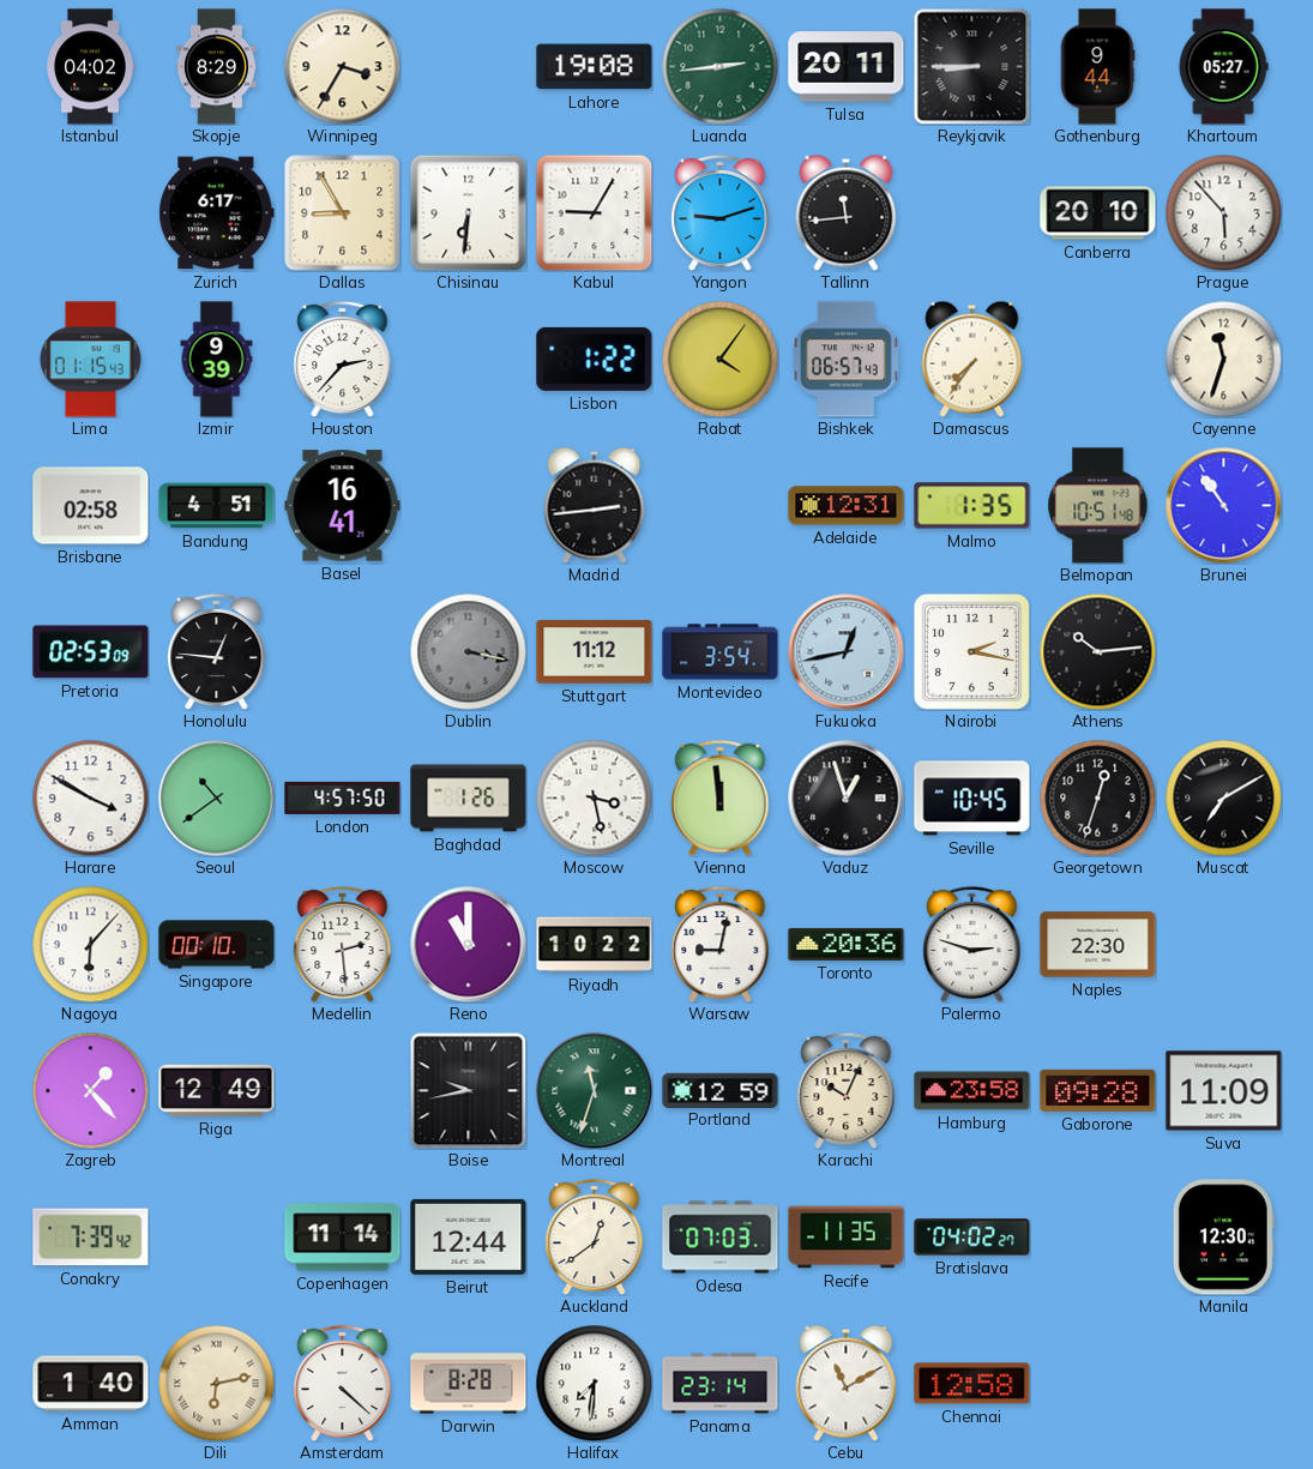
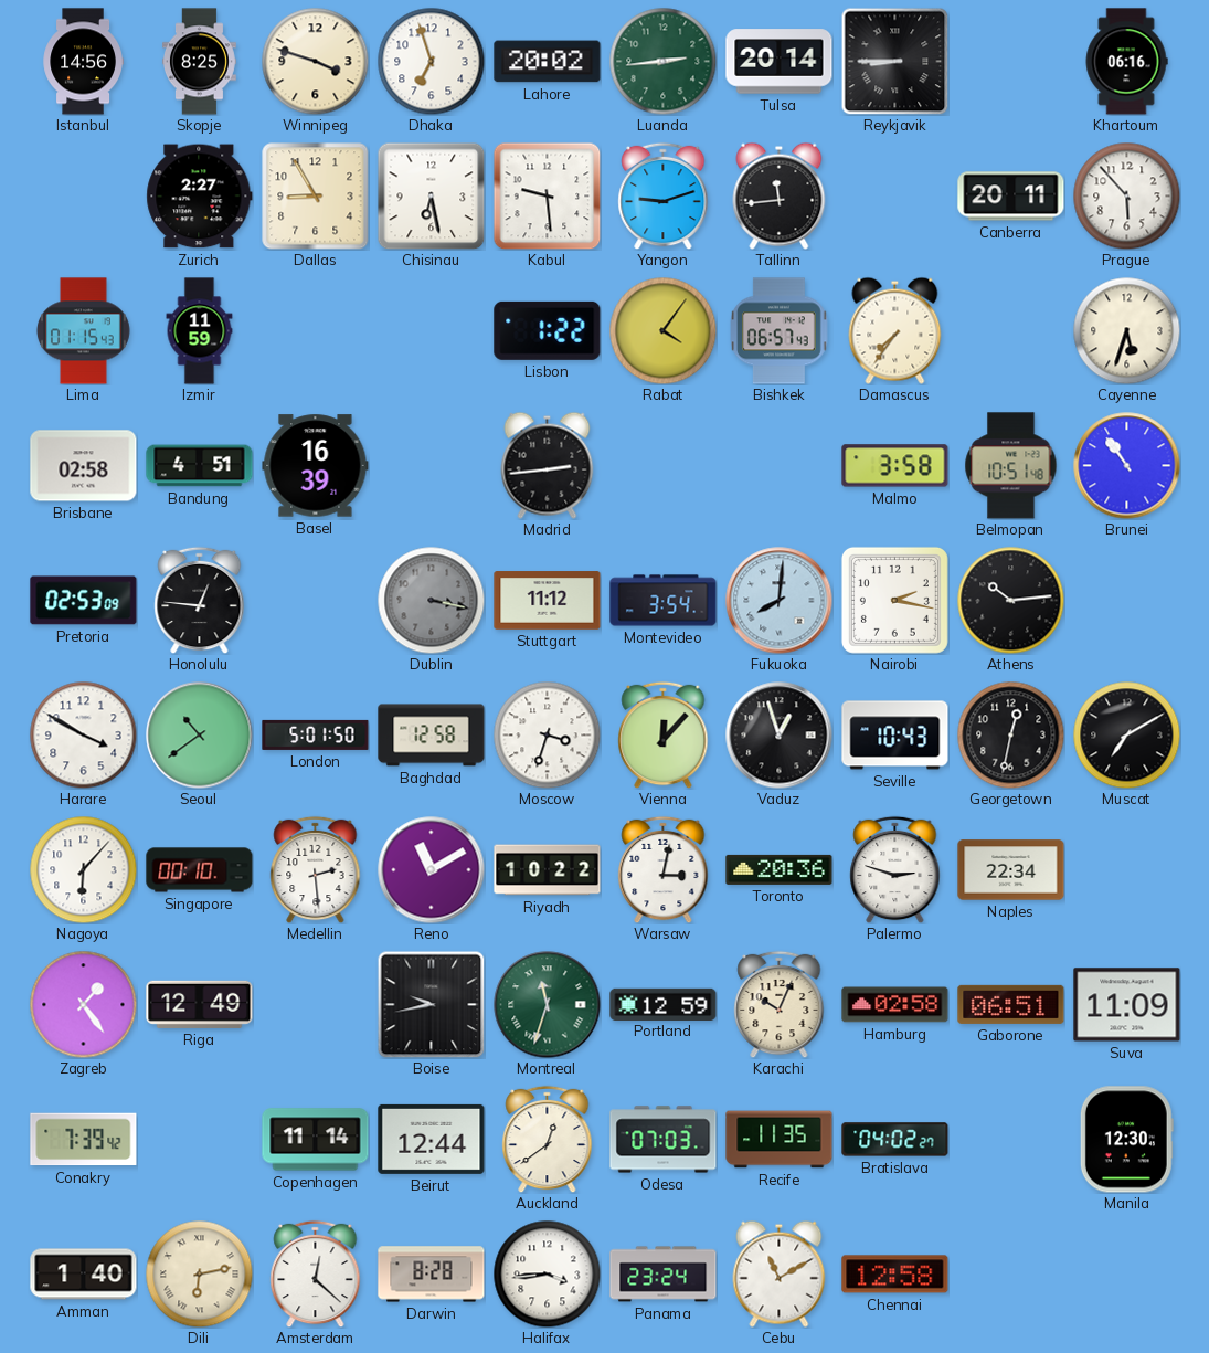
Istanbul: 04:02 -> 14:56 (83, 62)
Skopje: 8:29 -> 8:25 (199, 62)
Winnipeg: 3:35 -> 3:48 (315, 61)
Dhaka: none -> 6:57 (431, 61)
Lahore: 19:08 -> 20:02 (548, 62)
Tulsa: 20:11 -> 20:14 (780, 62)
Gothenburg: 9:44 -> none (1097, 67)
Khartoum: 05:27 -> 06:16 (1126, 62)
Zurich: 6:17 -> 2:27 (200, 197)
Chisinau: 6:31 -> 6:28 (431, 195)
Kabul: 9:05 -> 9:29 (547, 195)
Canberra: 20:10 -> 20:11 (1011, 197)
Izmir: 9:39 -> 11:59 (200, 331)
Houston: 2:37 -> none (343, 359)
Cayenne: 11:33 -> 5:33 (1126, 330)
Basel: 16:41 -> 16:39 (316, 466)
Adelaide: 12:31 -> none (847, 506)
Malmo: 1:35 -> 3:58 (895, 466)
Fukuoka: 12:43 -> 8:01 (780, 601)
London: 4:57 -> 5:01 (316, 734)
Baghdad: 1:26 -> 12:58 (432, 736)
Moscow: 3:28 -> 3:33 (547, 734)
Vienna: 11:59 -> 12:07 (664, 734)
Seville: 10:45 -> 10:43 (895, 736)
Georgetown: 12:33 -> 12:32 (1010, 734)
Reno: 11:00 -> 11:10 (432, 870)
Warsaw: 9:02 -> 3:02 (664, 869)
Naples: 22:30 -> 22:34 (1011, 870)
Zagreb: 1:23 -> 1:24 (83, 1004)
Hamburg: 23:58 -> 02:58 (895, 1005)
Gaborone: 09:28 -> 06:51 (1011, 1004)
Amsterdam: 4:22 -> 12:22 (316, 1273)
Halifax: 7:31 -> 3:44 (547, 1273)
Panama: 23:14 -> 23:24 (664, 1275)
